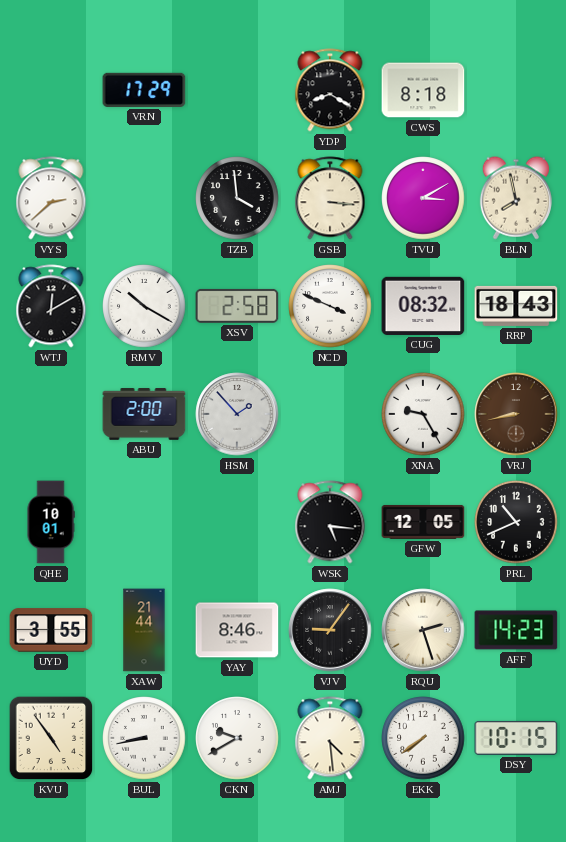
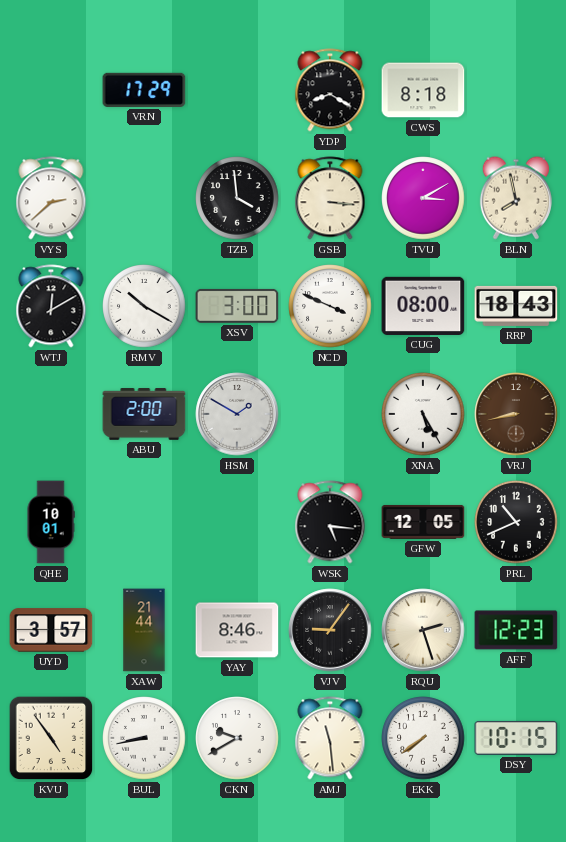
XSV: 2:58 -> 3:00 (237, 306)
CUG: 08:32 -> 08:00 (423, 306)
HSM: 1:53 -> 1:50 (237, 414)
XNA: 9:25 -> 5:25 (423, 414)
UYD: 3:55 -> 3:57 (51, 630)
AFF: 14:23 -> 12:23 (516, 630)
AMJ: 4:29 -> 11:29 (330, 738)
